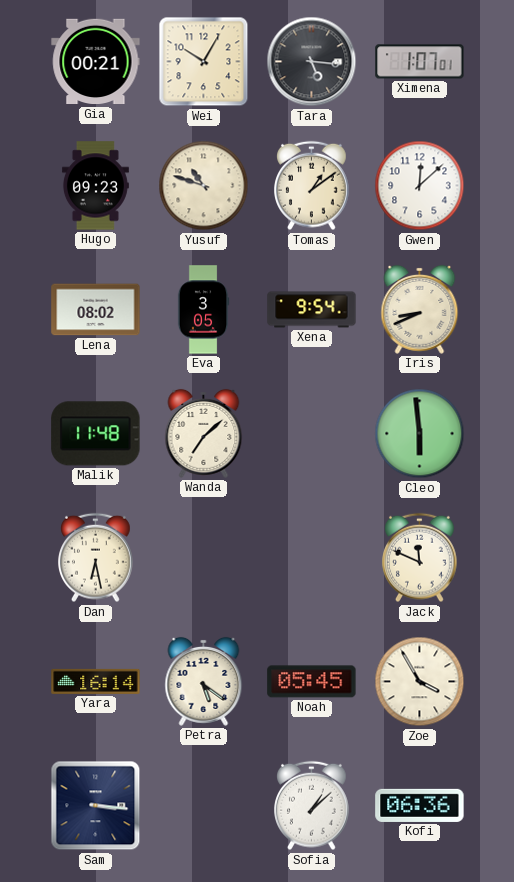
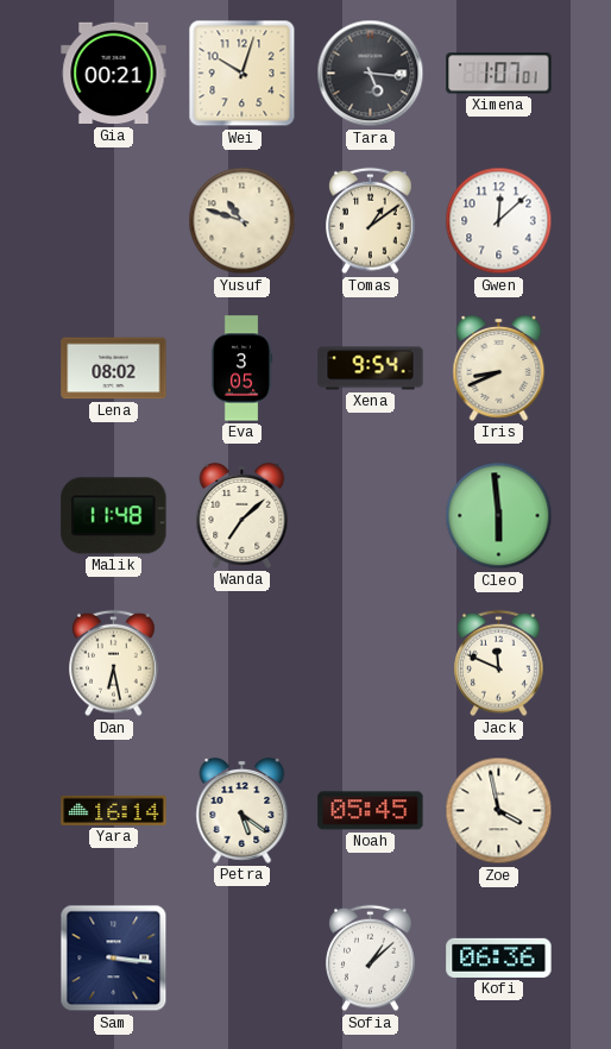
Wei: 10:05 -> 10:03 (242, 74)
Hugo: 09:23 -> none (95, 186)
Zoe: 3:55 -> 3:58 (499, 811)
